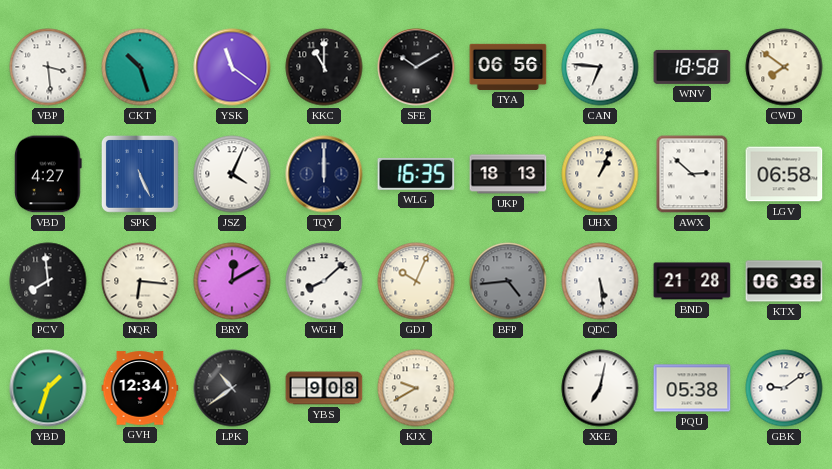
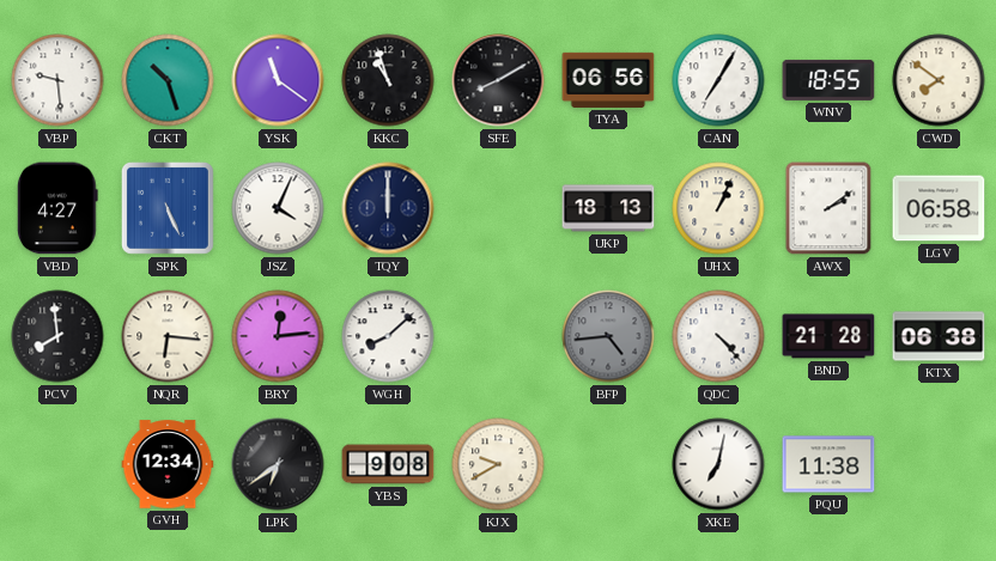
VBP: 3:29 -> 9:29 (57, 80)
KKC: 11:00 -> 10:57 (388, 80)
SFE: 10:10 -> 8:10 (498, 80)
CAN: 6:46 -> 7:05 (718, 80)
WNV: 18:58 -> 18:55 (828, 80)
WLG: 16:35 -> none (416, 174)
AWX: 2:52 -> 2:09 (828, 208)
BRY: 12:10 -> 12:14 (278, 336)
GDJ: 10:04 -> none (416, 281)
QDC: 5:29 -> 4:23 (718, 336)
YBD: 1:33 -> none (48, 388)
LPK: 10:39 -> 6:39 (278, 464)
PQU: 05:38 -> 11:38 (828, 464)
GBK: 9:09 -> none (784, 388)
